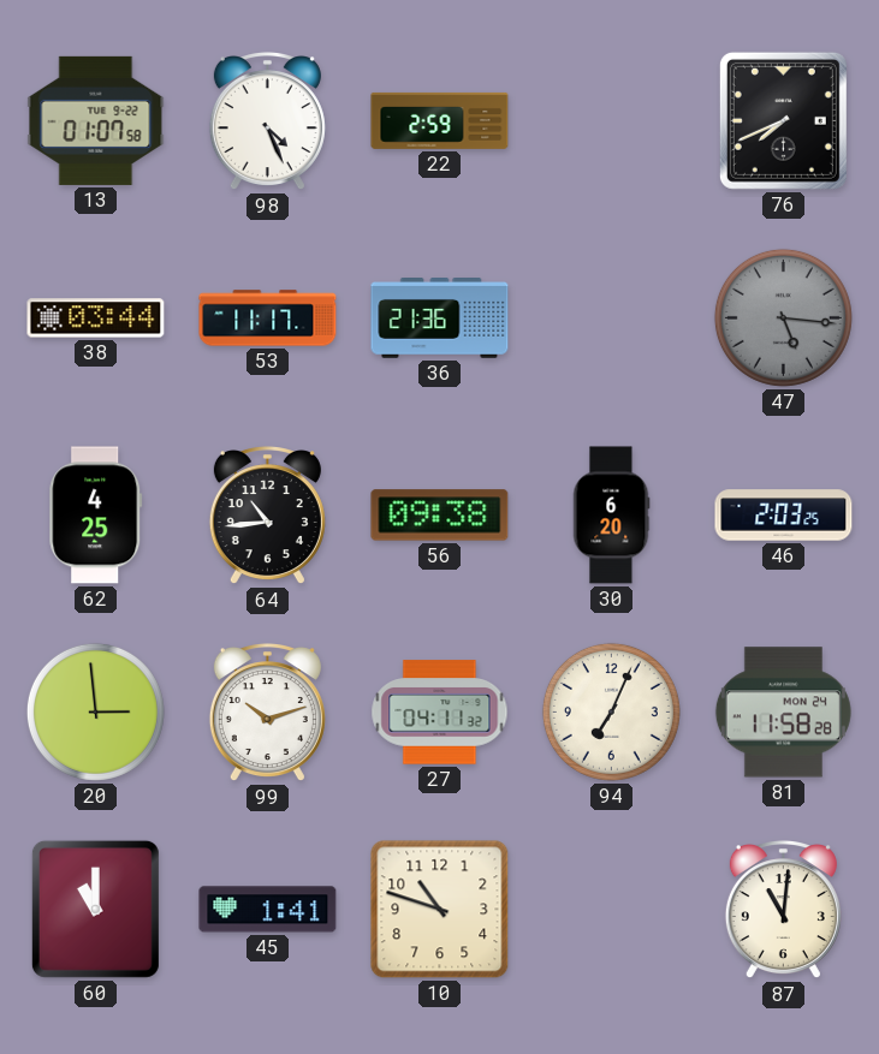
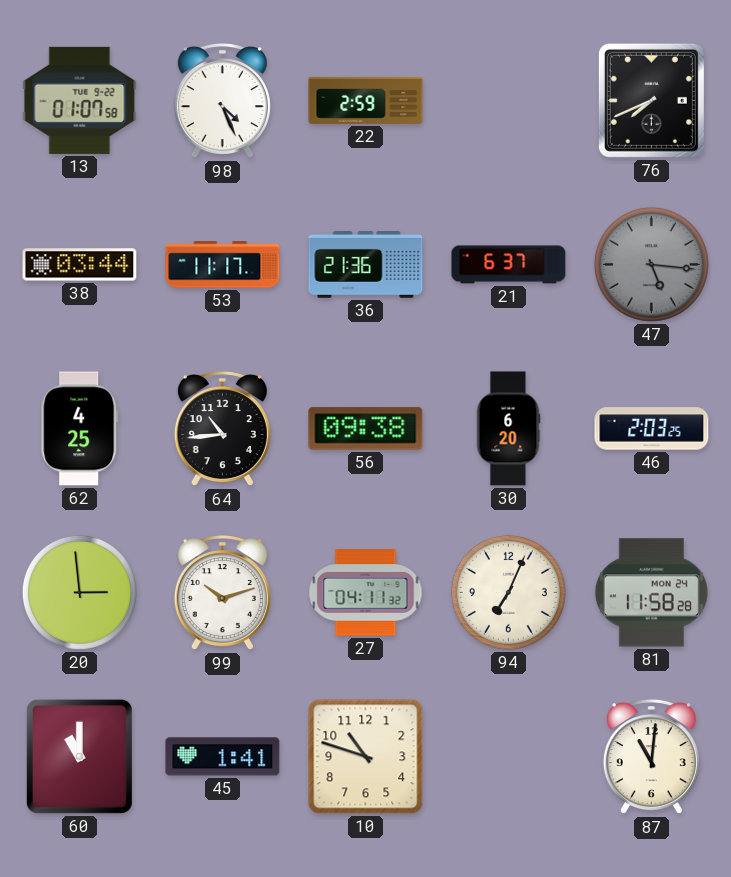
21: none -> 6:37 (509, 265)
